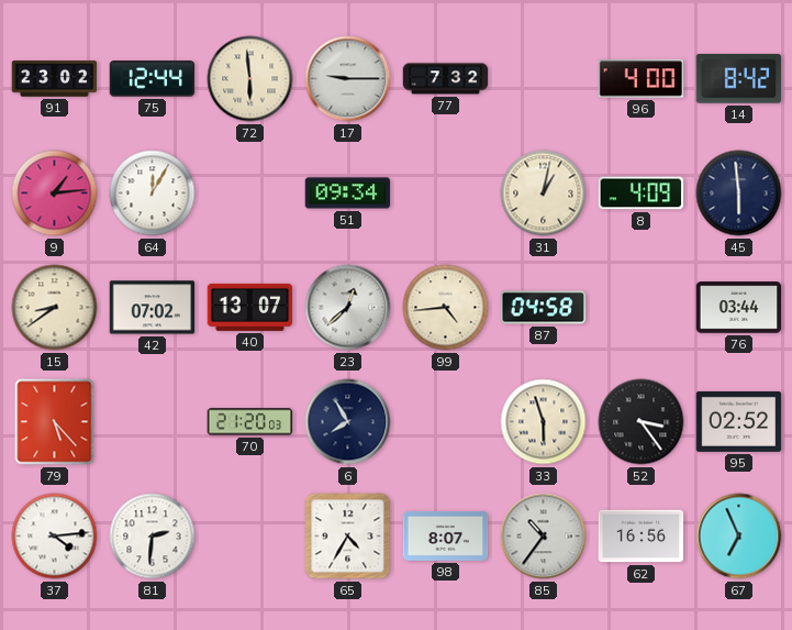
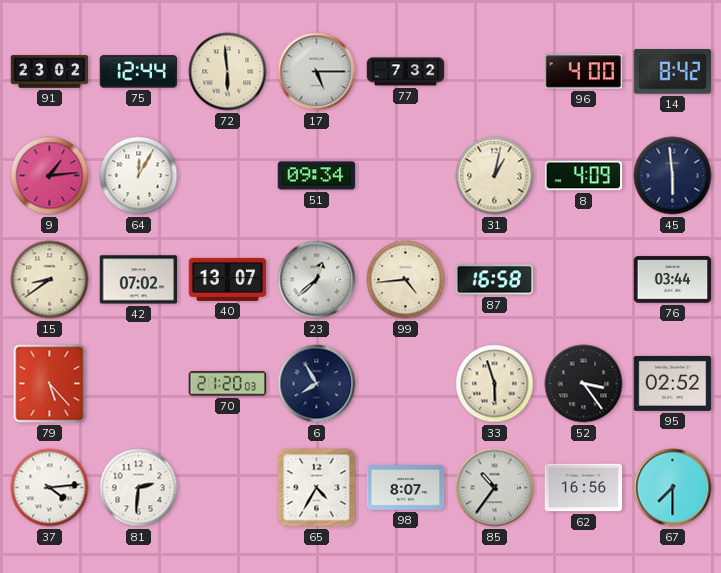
17: 9:15 -> 5:15 (317, 72)
87: 04:58 -> 16:58 (495, 280)
67: 6:56 -> 7:30 (673, 488)
